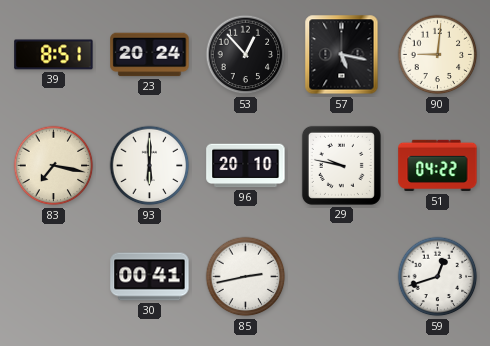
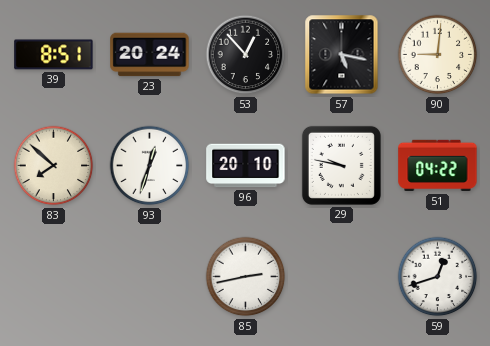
83: 7:17 -> 7:52 (54, 166)
93: 6:00 -> 12:33 (150, 166)
30: 00:41 -> none (150, 277)
